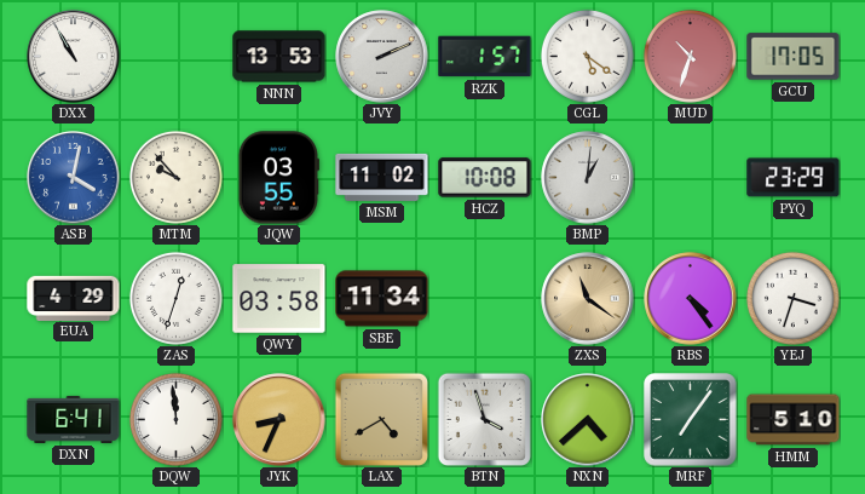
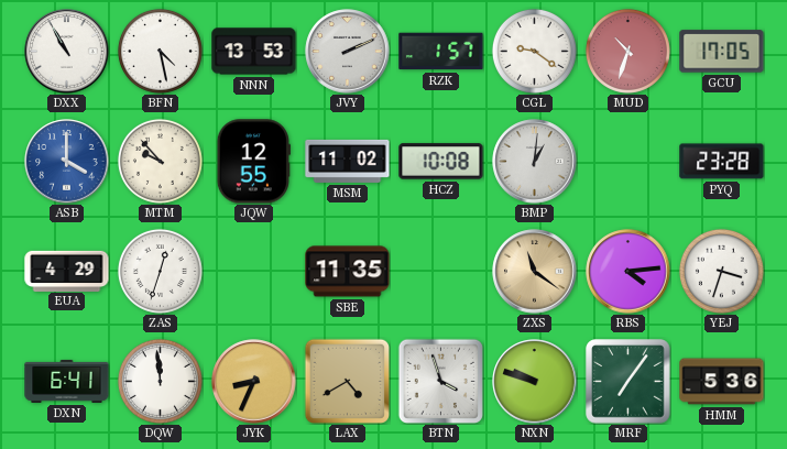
BFN: none -> 4:28 (160, 51)
CGL: 5:21 -> 9:21 (534, 51)
ASB: 4:02 -> 4:00 (67, 162)
JQW: 03:55 -> 12:55 (253, 162)
PYQ: 23:29 -> 23:28 (722, 162)
QWY: 03:58 -> none (279, 299)
SBE: 11:34 -> 11:35 (348, 272)
RBS: 4:24 -> 4:14 (628, 272)
NXN: 4:38 -> 9:48 (535, 382)
HMM: 5:10 -> 5:36 (722, 382)
